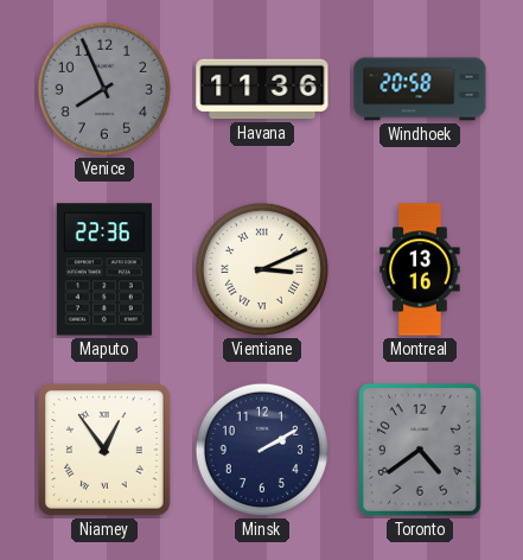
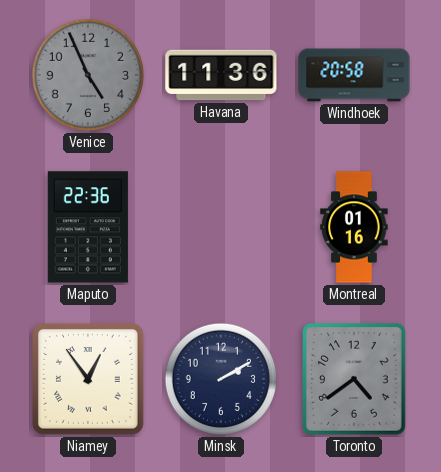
Venice: 7:56 -> 4:56 (88, 75)
Vientiane: 3:11 -> none (262, 269)
Montreal: 13:16 -> 01:16 (354, 227)
